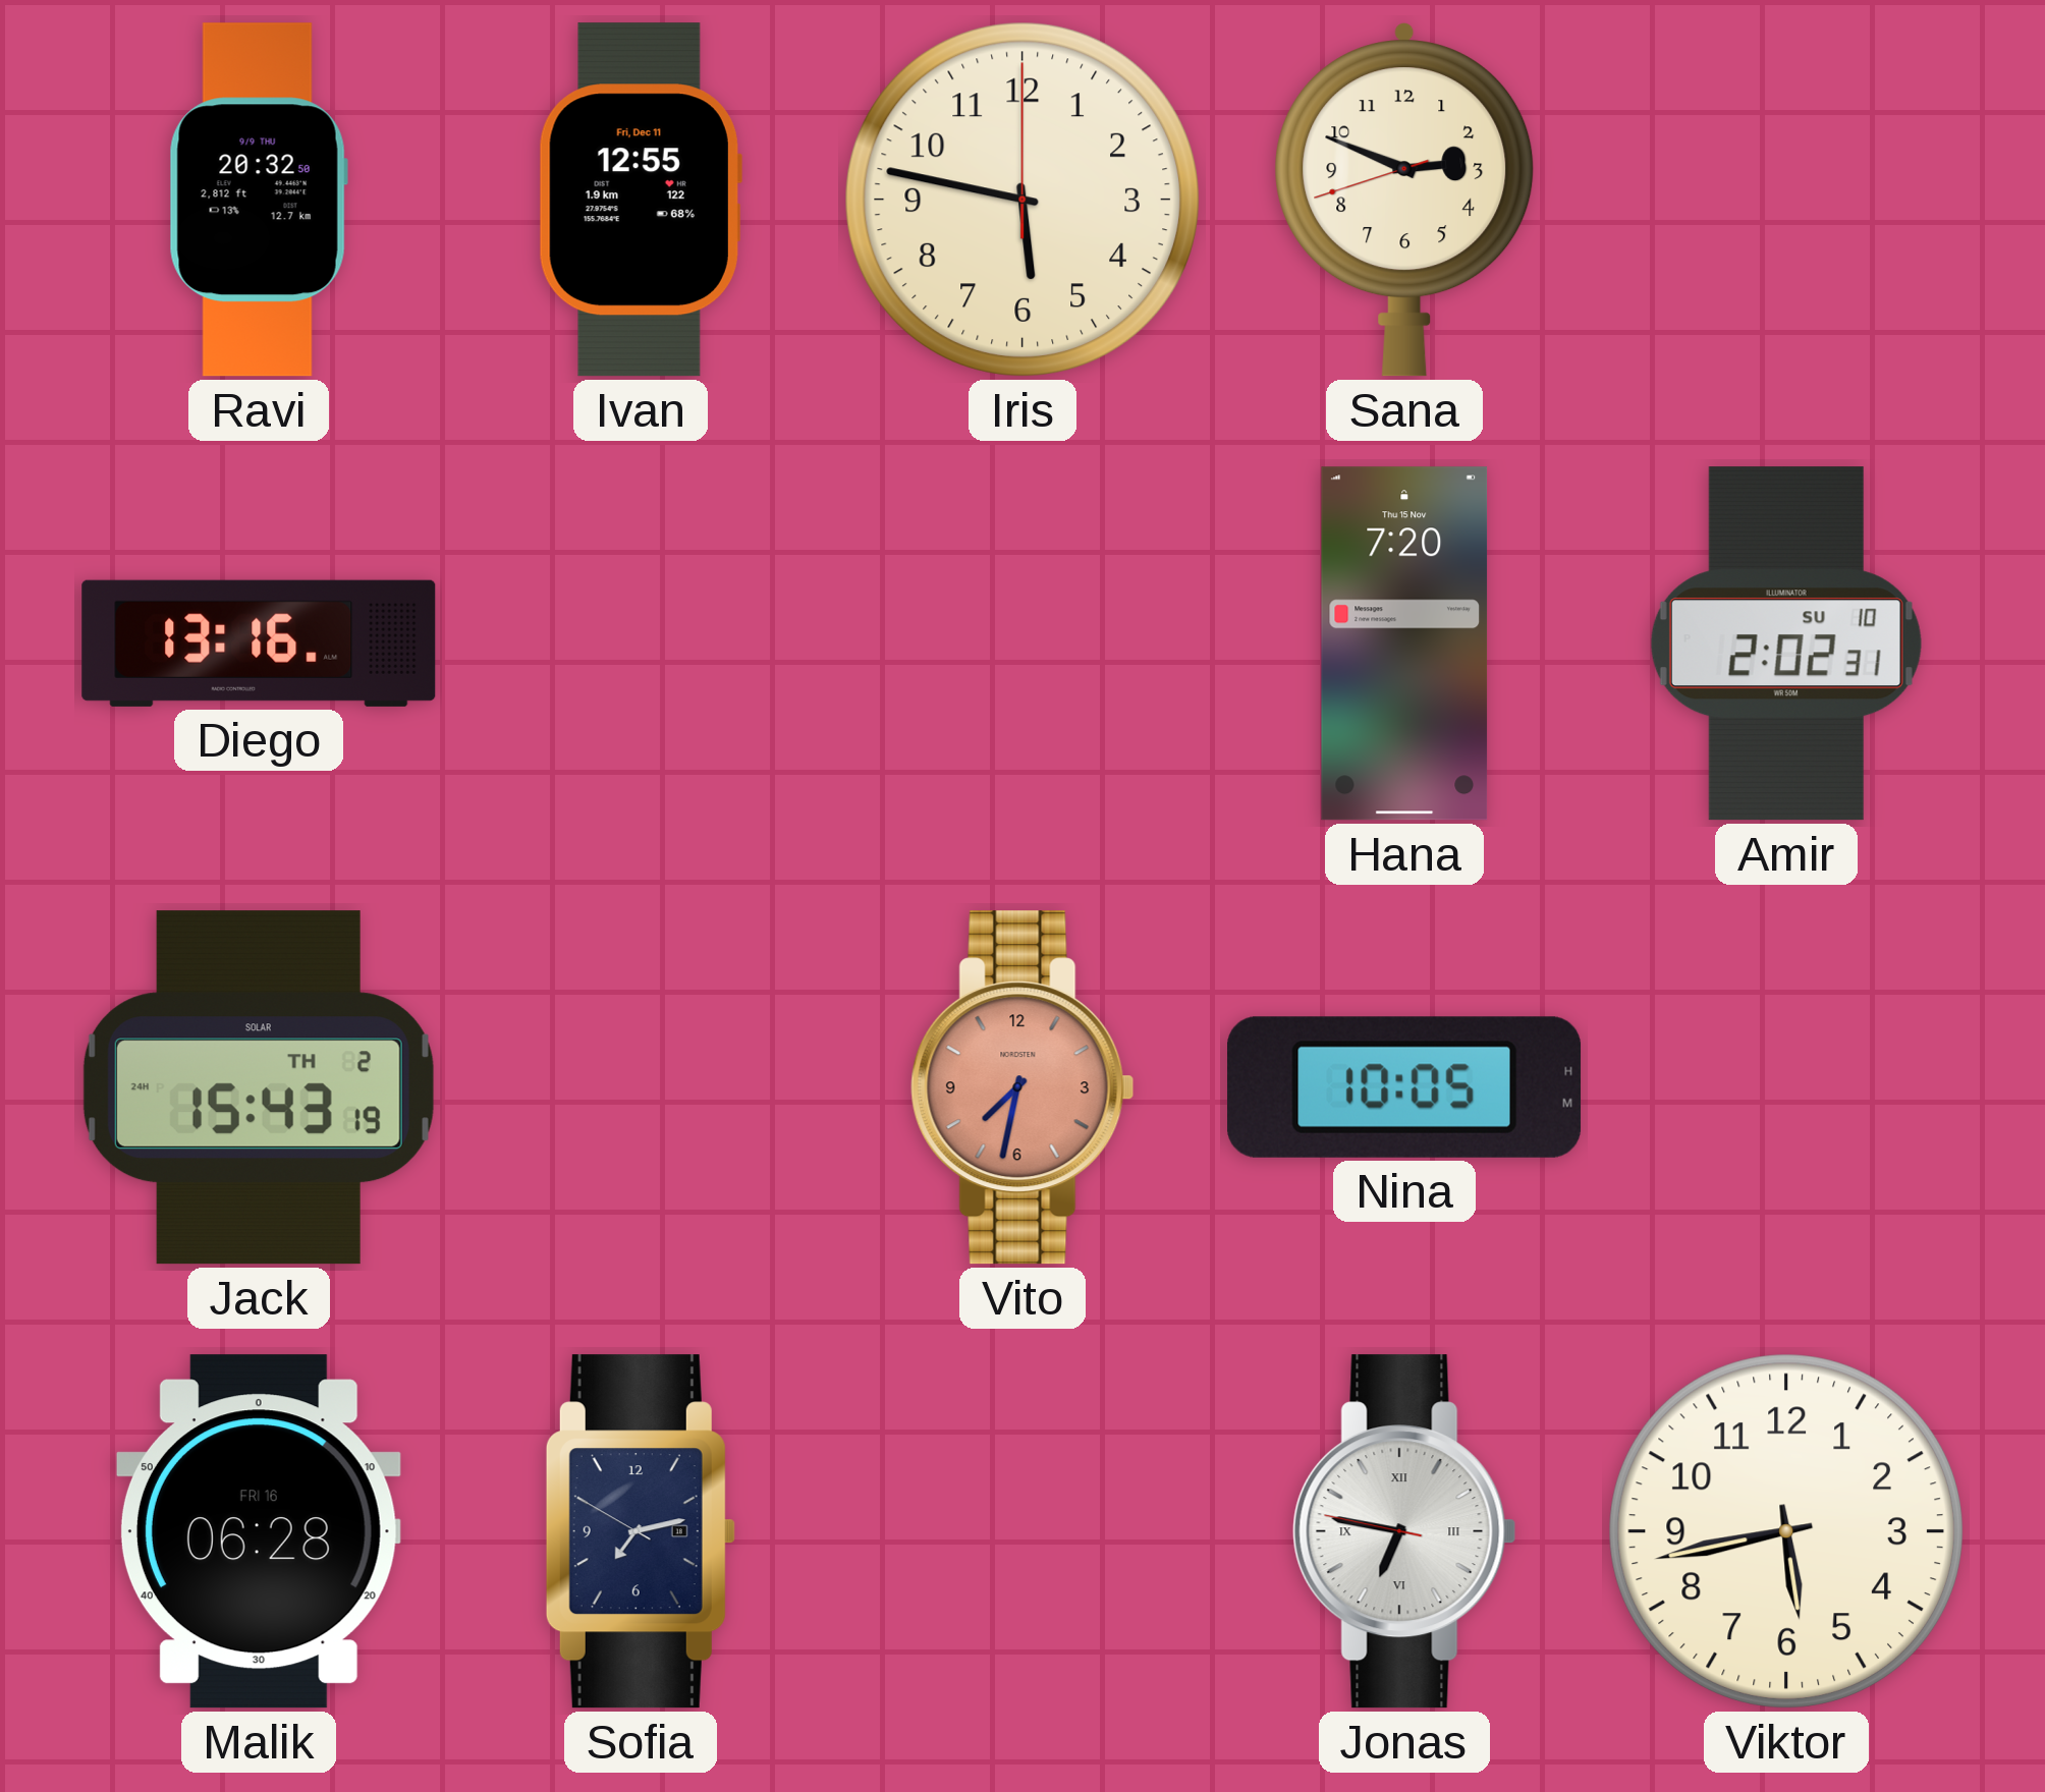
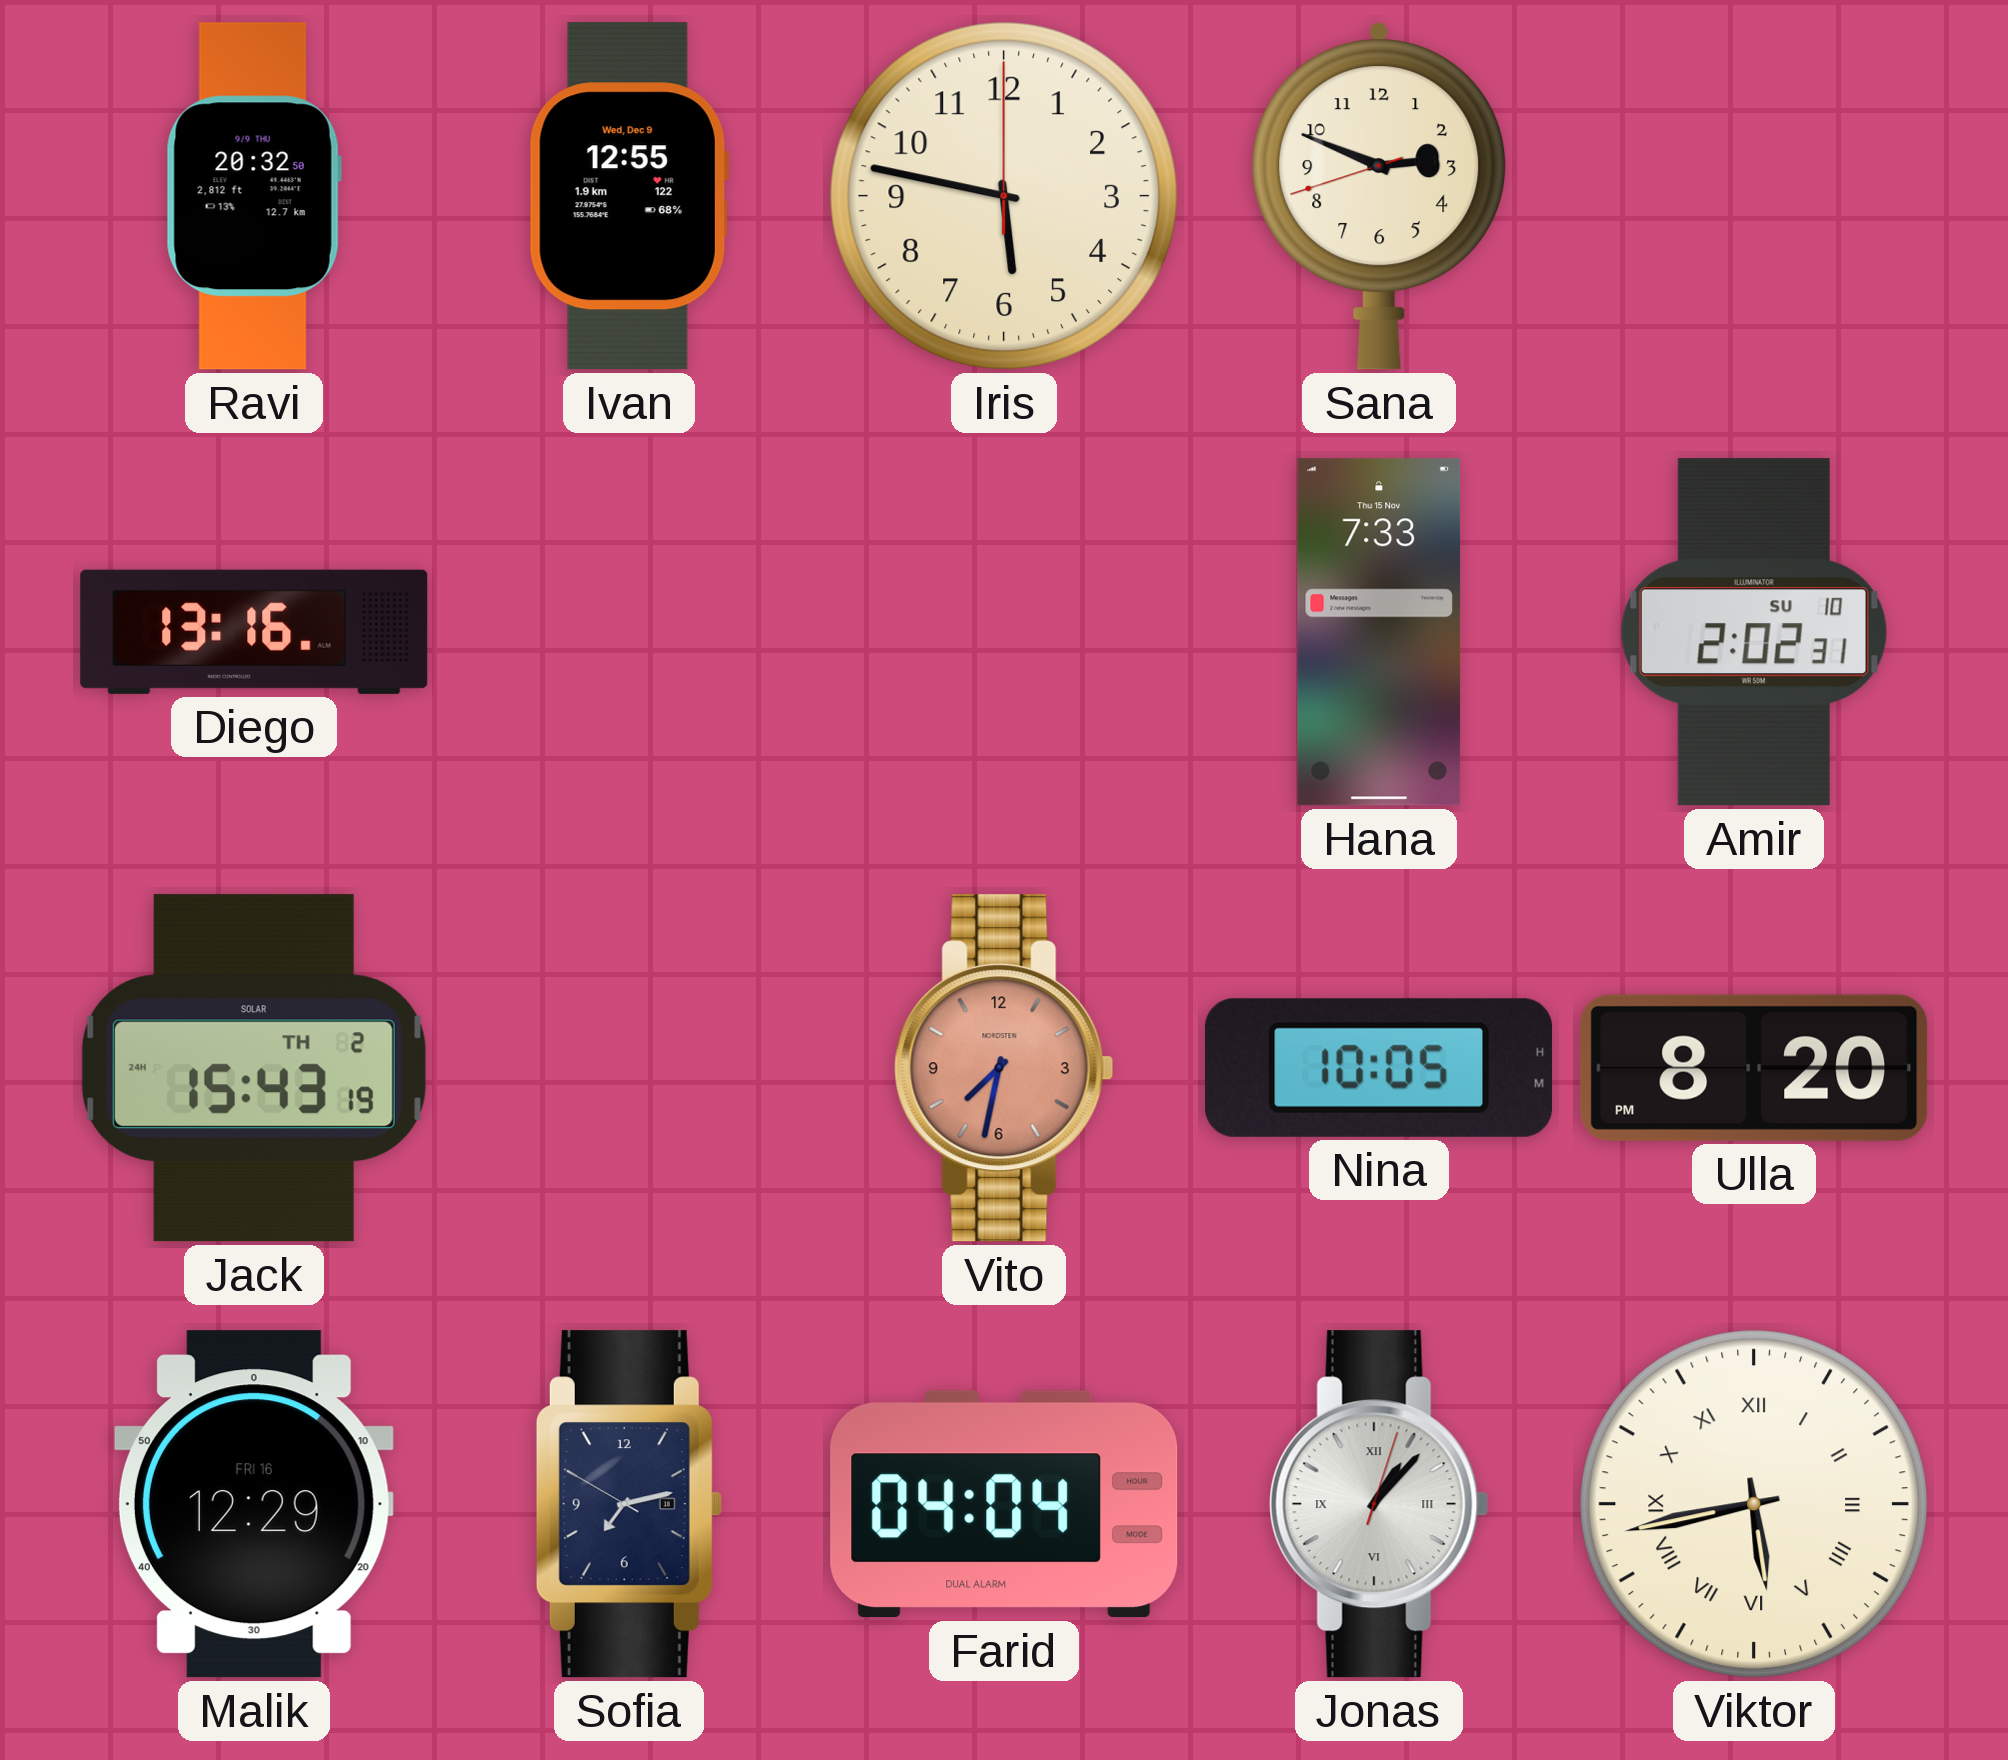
Ivan date: Fri, Dec 11 -> Wed, Dec 9 (629, 196)
Hana: 7:20 -> 7:33 (1379, 632)
Ulla: none -> 8:20 (1754, 1068)
Malik: 06:28 -> 12:29 (254, 1504)
Farid: none -> 04:04 (1004, 1504)
Jonas: 6:46 -> 1:07 (1379, 1504)
Viktor numerals: Arabic -> Roman (1754, 1504)
